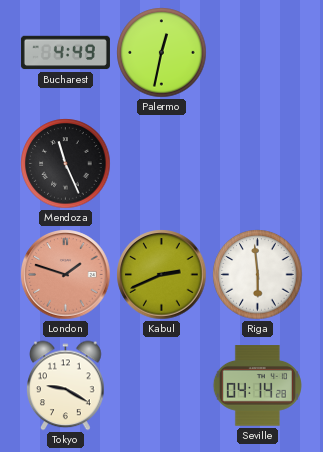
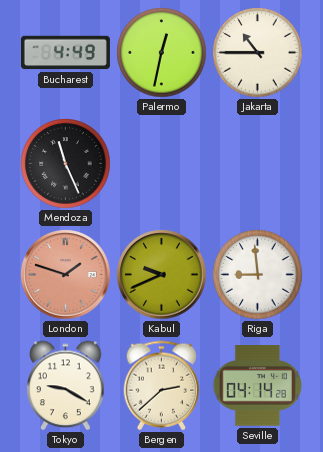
Jakarta: none -> 10:45 (258, 53)
Kabul: 2:41 -> 9:41 (162, 275)
Riga: 5:59 -> 8:59 (258, 275)
Bergen: none -> 2:38 (162, 386)
